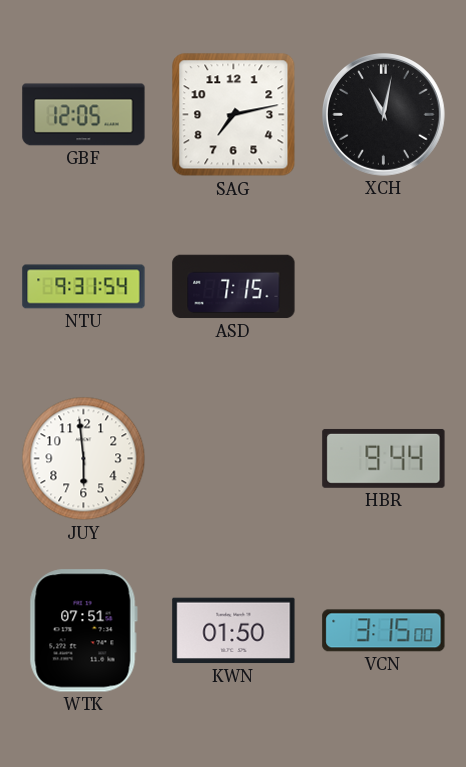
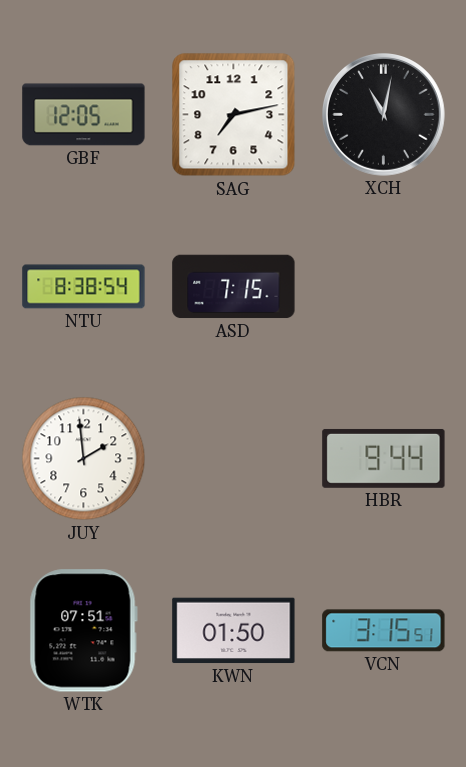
NTU: 9:31 -> 8:38 (84, 287)
JUY: 5:59 -> 1:59 (84, 459)
VCN: 3:15:00 -> 3:15:51 (384, 631)
